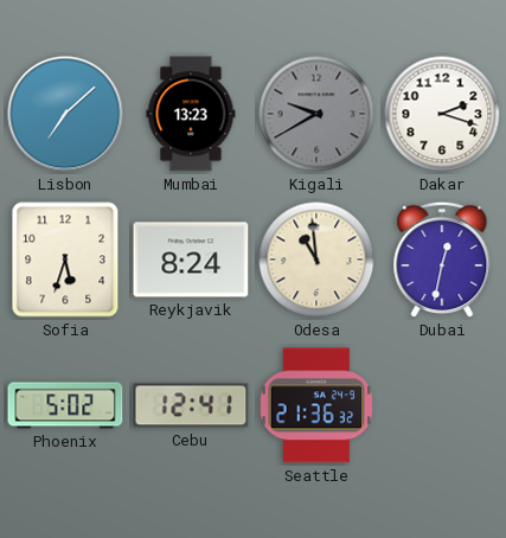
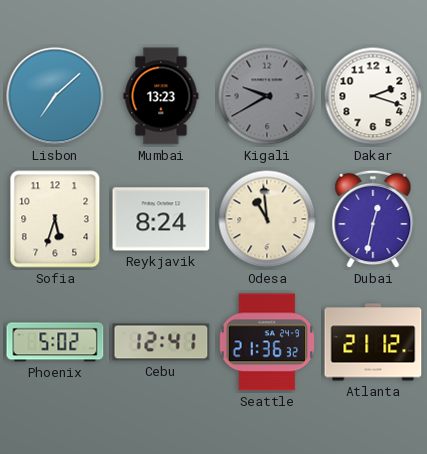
Atlanta: none -> 21:12 (373, 342)
